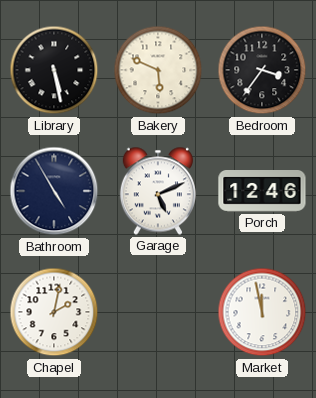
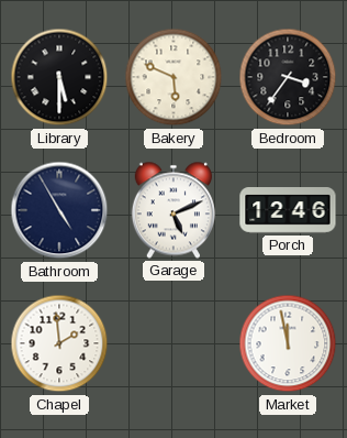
Library: 5:28 -> 5:30 (59, 77)
Chapel: 2:02 -> 1:59 (59, 343)
